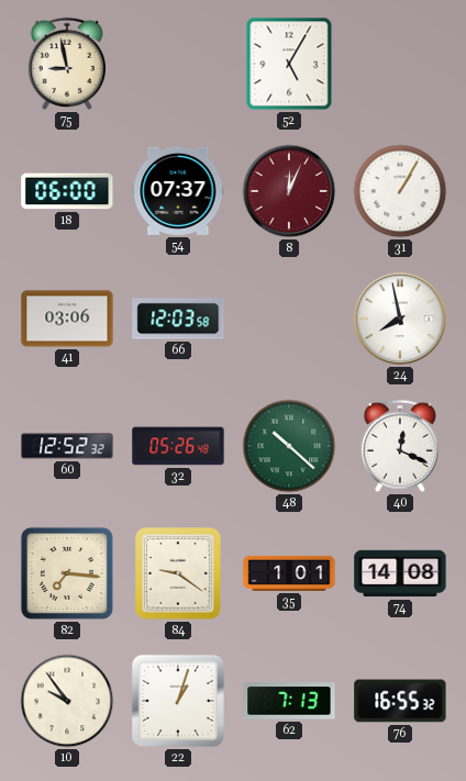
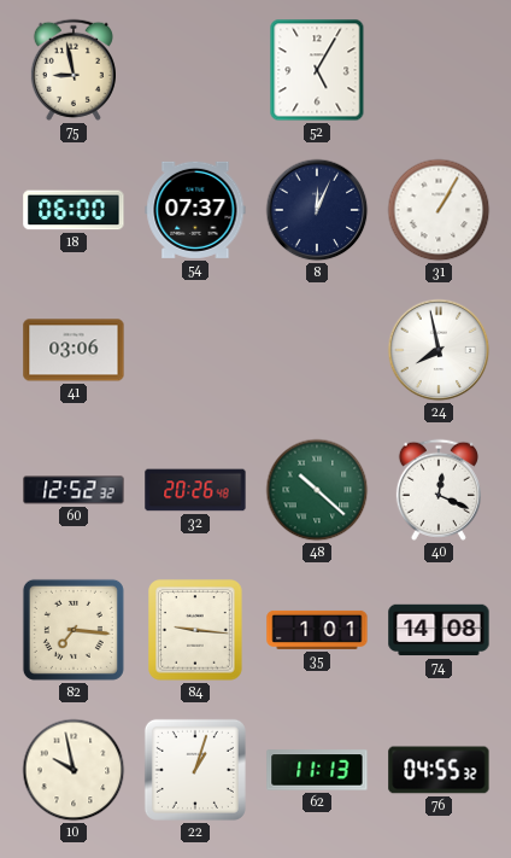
8 dial: burgundy -> navy (317, 210)
66: 12:03 -> none (178, 319)
32: 05:26 -> 20:26 (195, 490)
84: 9:21 -> 9:16 (195, 630)
10: 9:54 -> 9:58 (74, 770)
62: 7:13 -> 11:13 (317, 770)
76: 16:55 -> 04:55 (439, 770)
